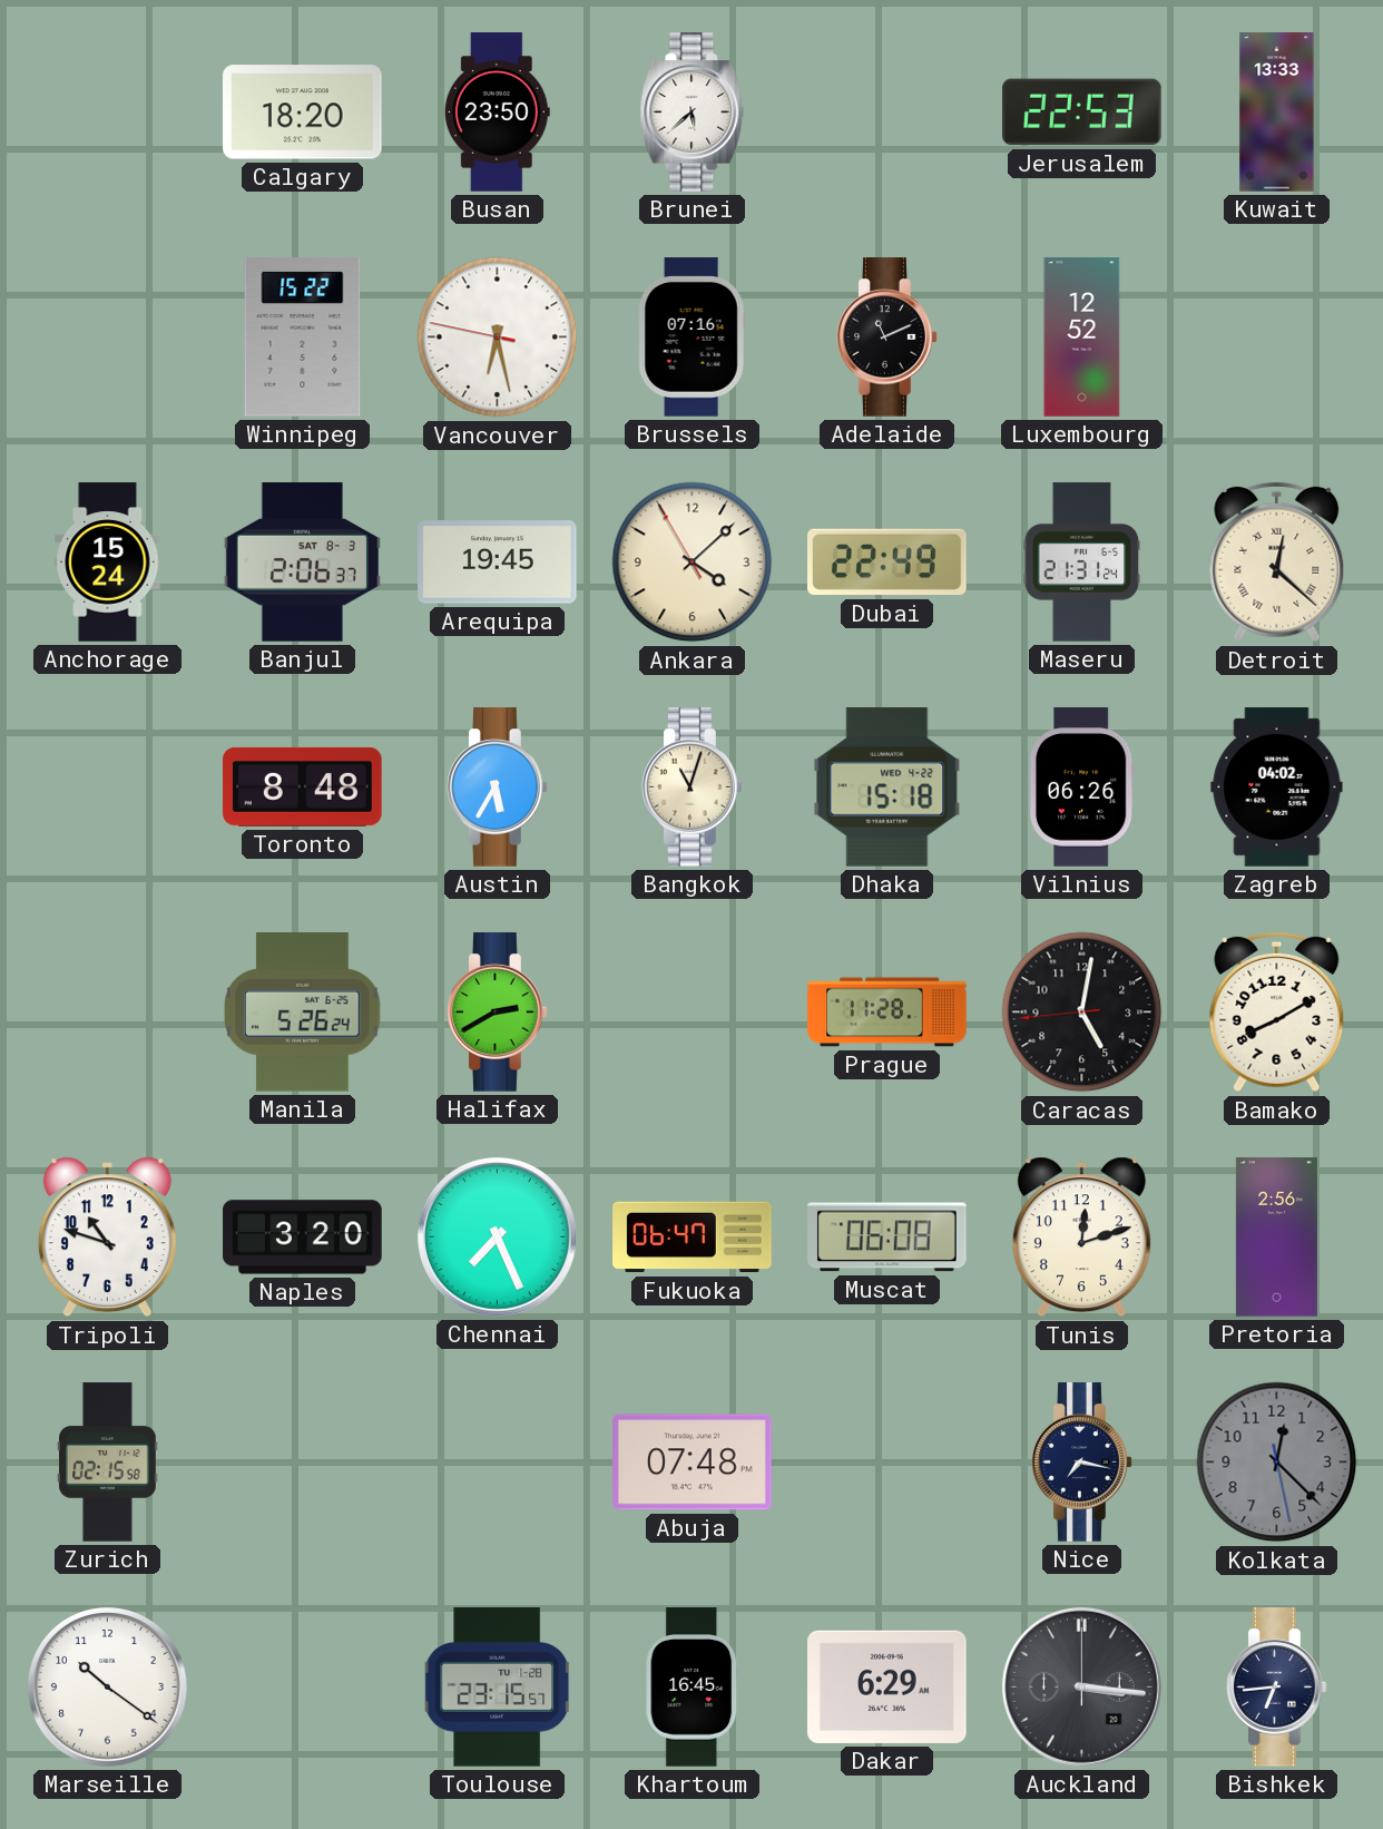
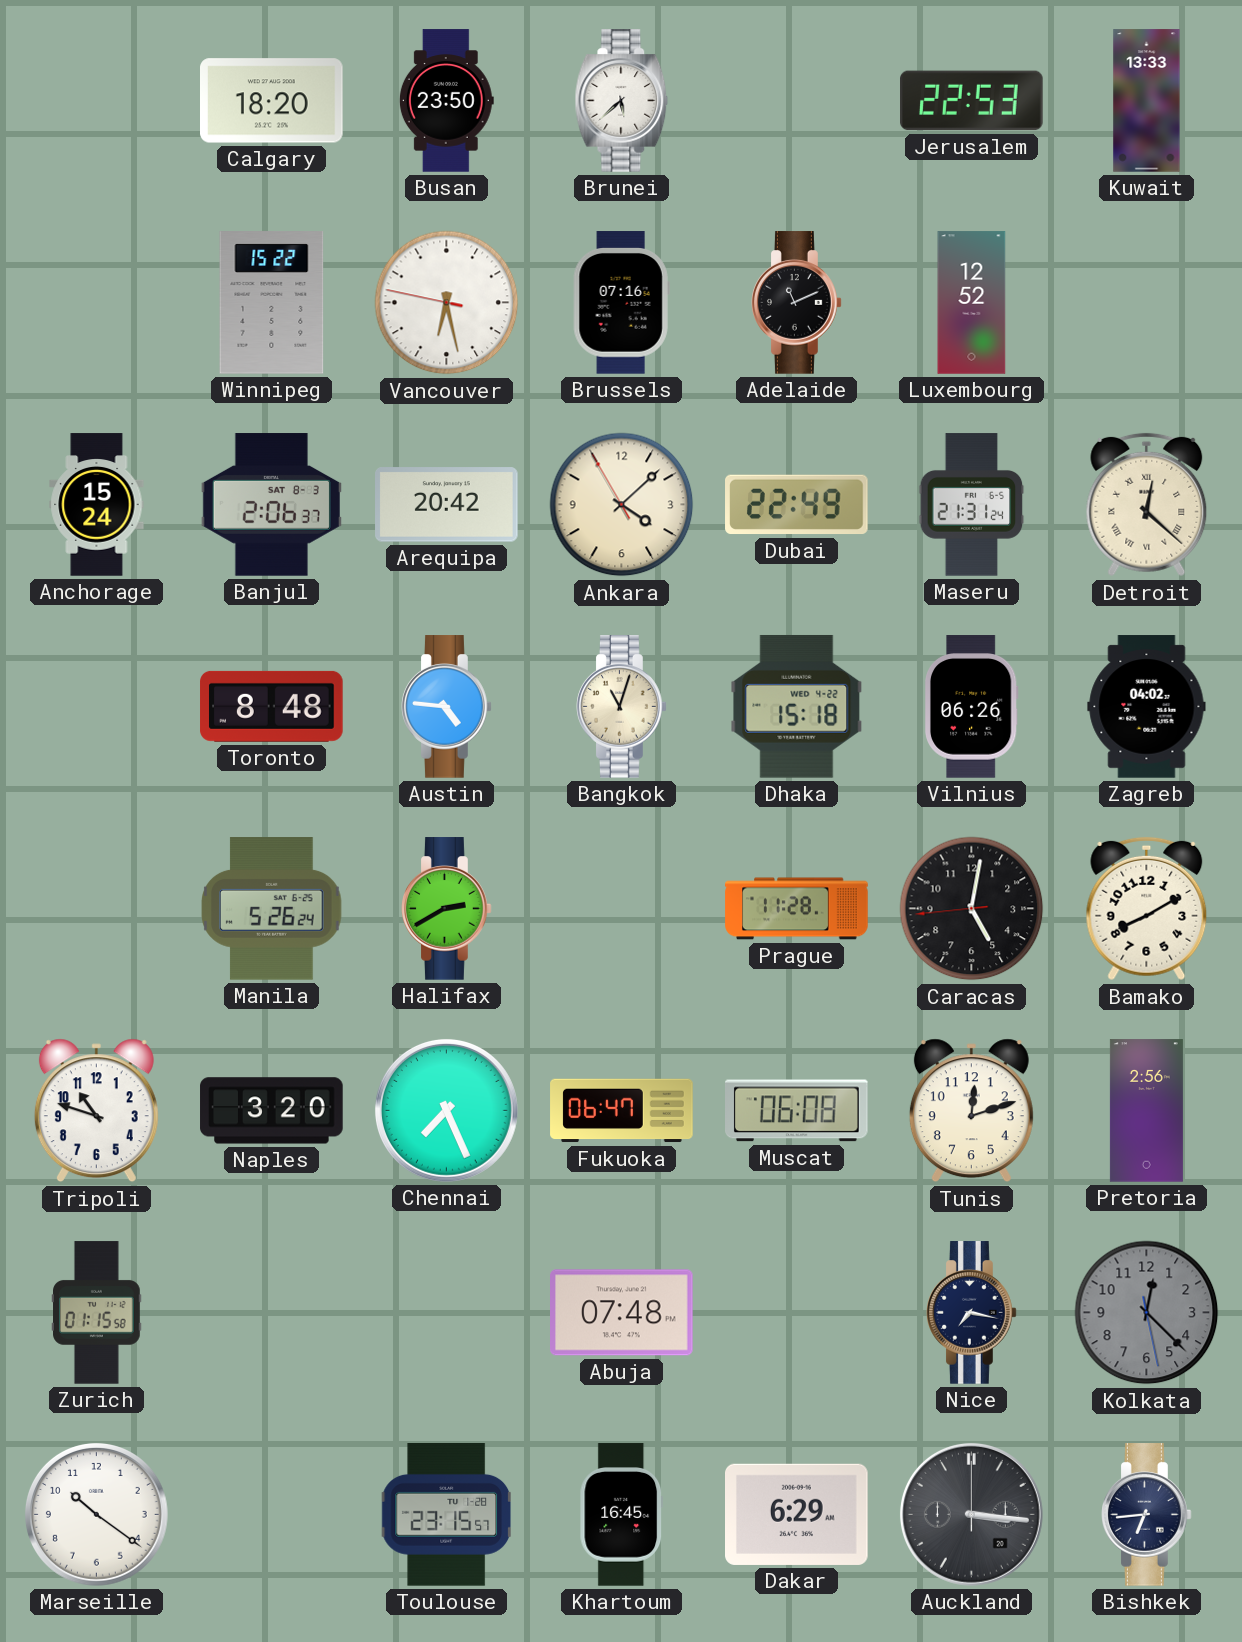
Arequipa: 19:45 -> 20:42 (447, 505)
Austin: 5:35 -> 4:46 (447, 707)
Zurich: 02:15 -> 01:15 (97, 1313)
